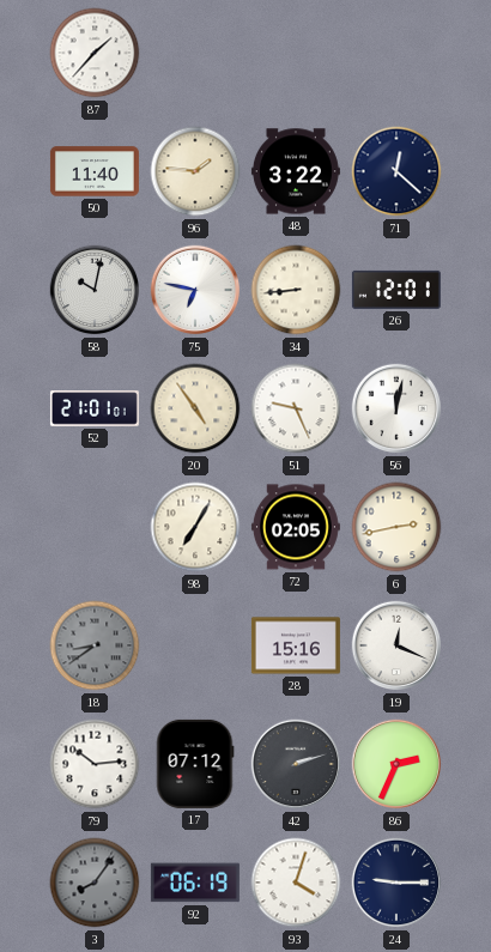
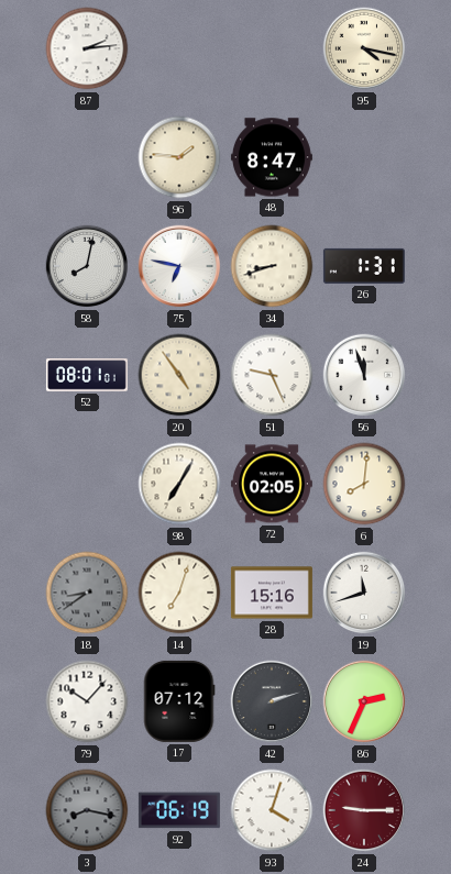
87: 1:37 -> 2:14 (87, 48)
95: none -> 4:17 (364, 48)
50: 11:40 -> none (95, 171)
48: 3:22 -> 8:47 (272, 157)
71: 12:22 -> none (396, 171)
58: 10:02 -> 8:02 (87, 266)
34: 8:44 -> 8:42 (272, 266)
26: 12:01 -> 1:31 (364, 266)
52: 21:01 -> 08:01 (87, 375)
56: 12:02 -> 11:57 (364, 375)
6: 2:43 -> 8:01 (364, 484)
14: none -> 7:03 (179, 593)
19: 12:19 -> 11:42 (364, 593)
79: 10:14 -> 10:07 (87, 701)
3: 8:06 -> 8:17 (87, 810)
24 dial: navy -> burgundy (364, 810)
